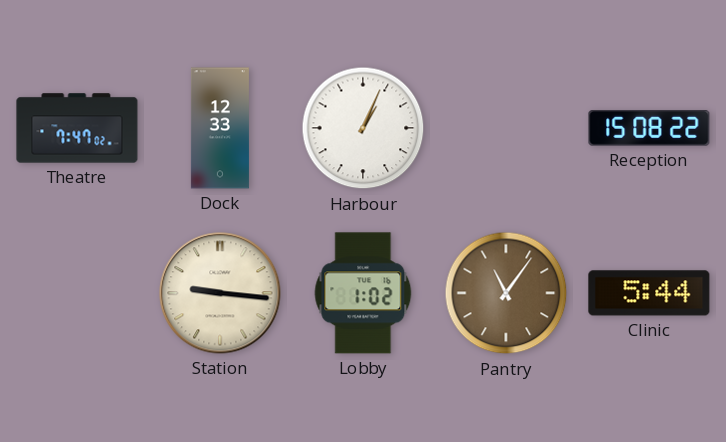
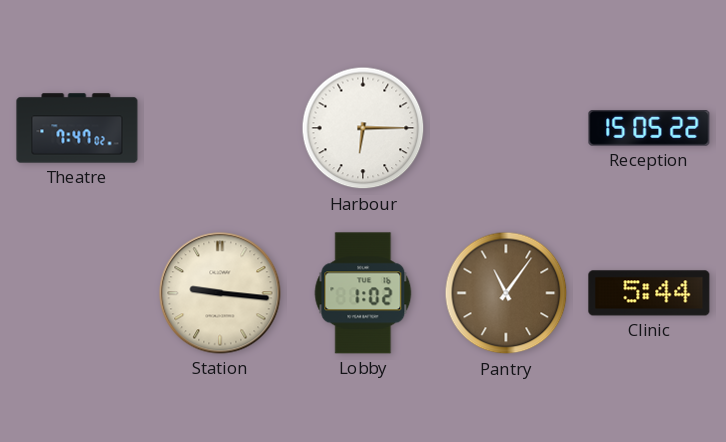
Dock: 12:33 -> none (220, 128)
Harbour: 1:04 -> 6:15 (363, 128)
Reception: 15:08 -> 15:05 (649, 128)
